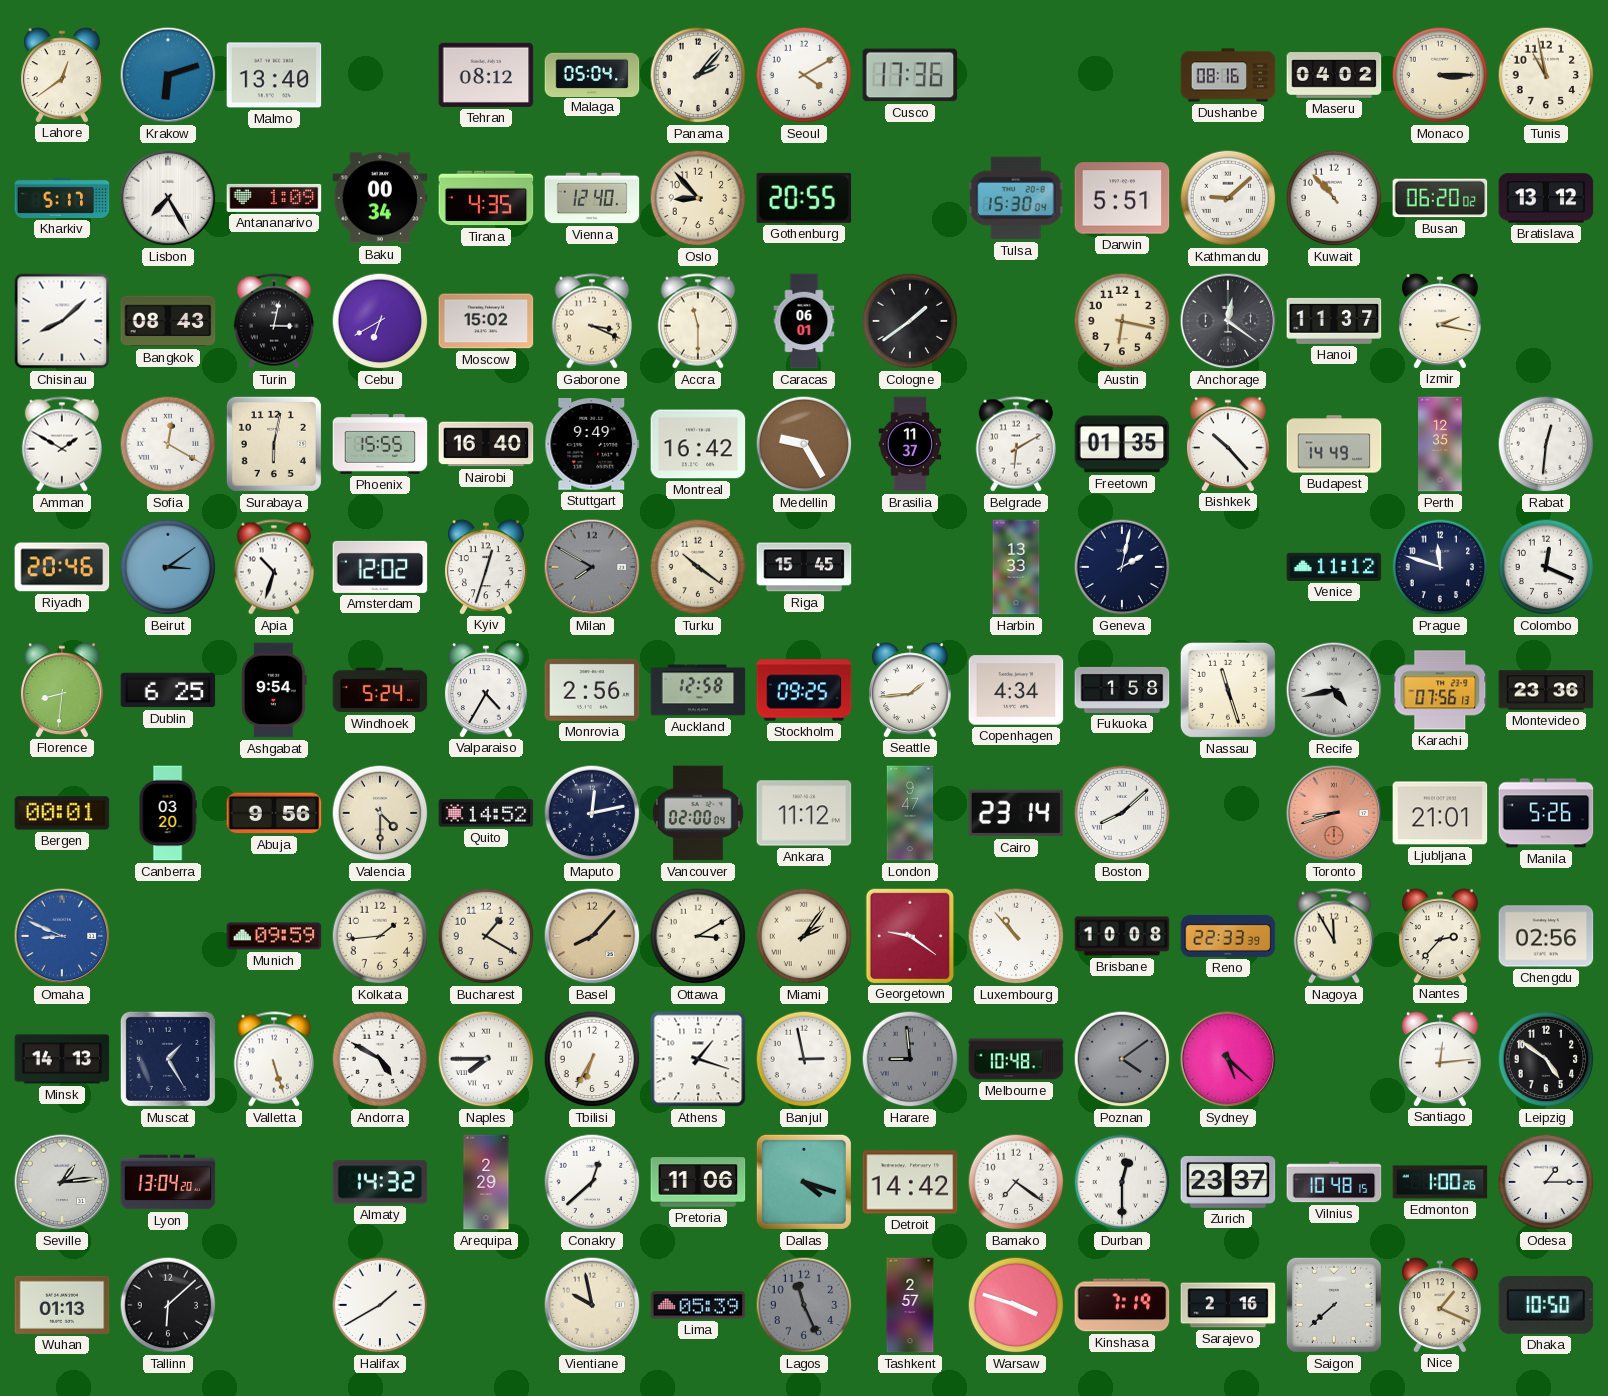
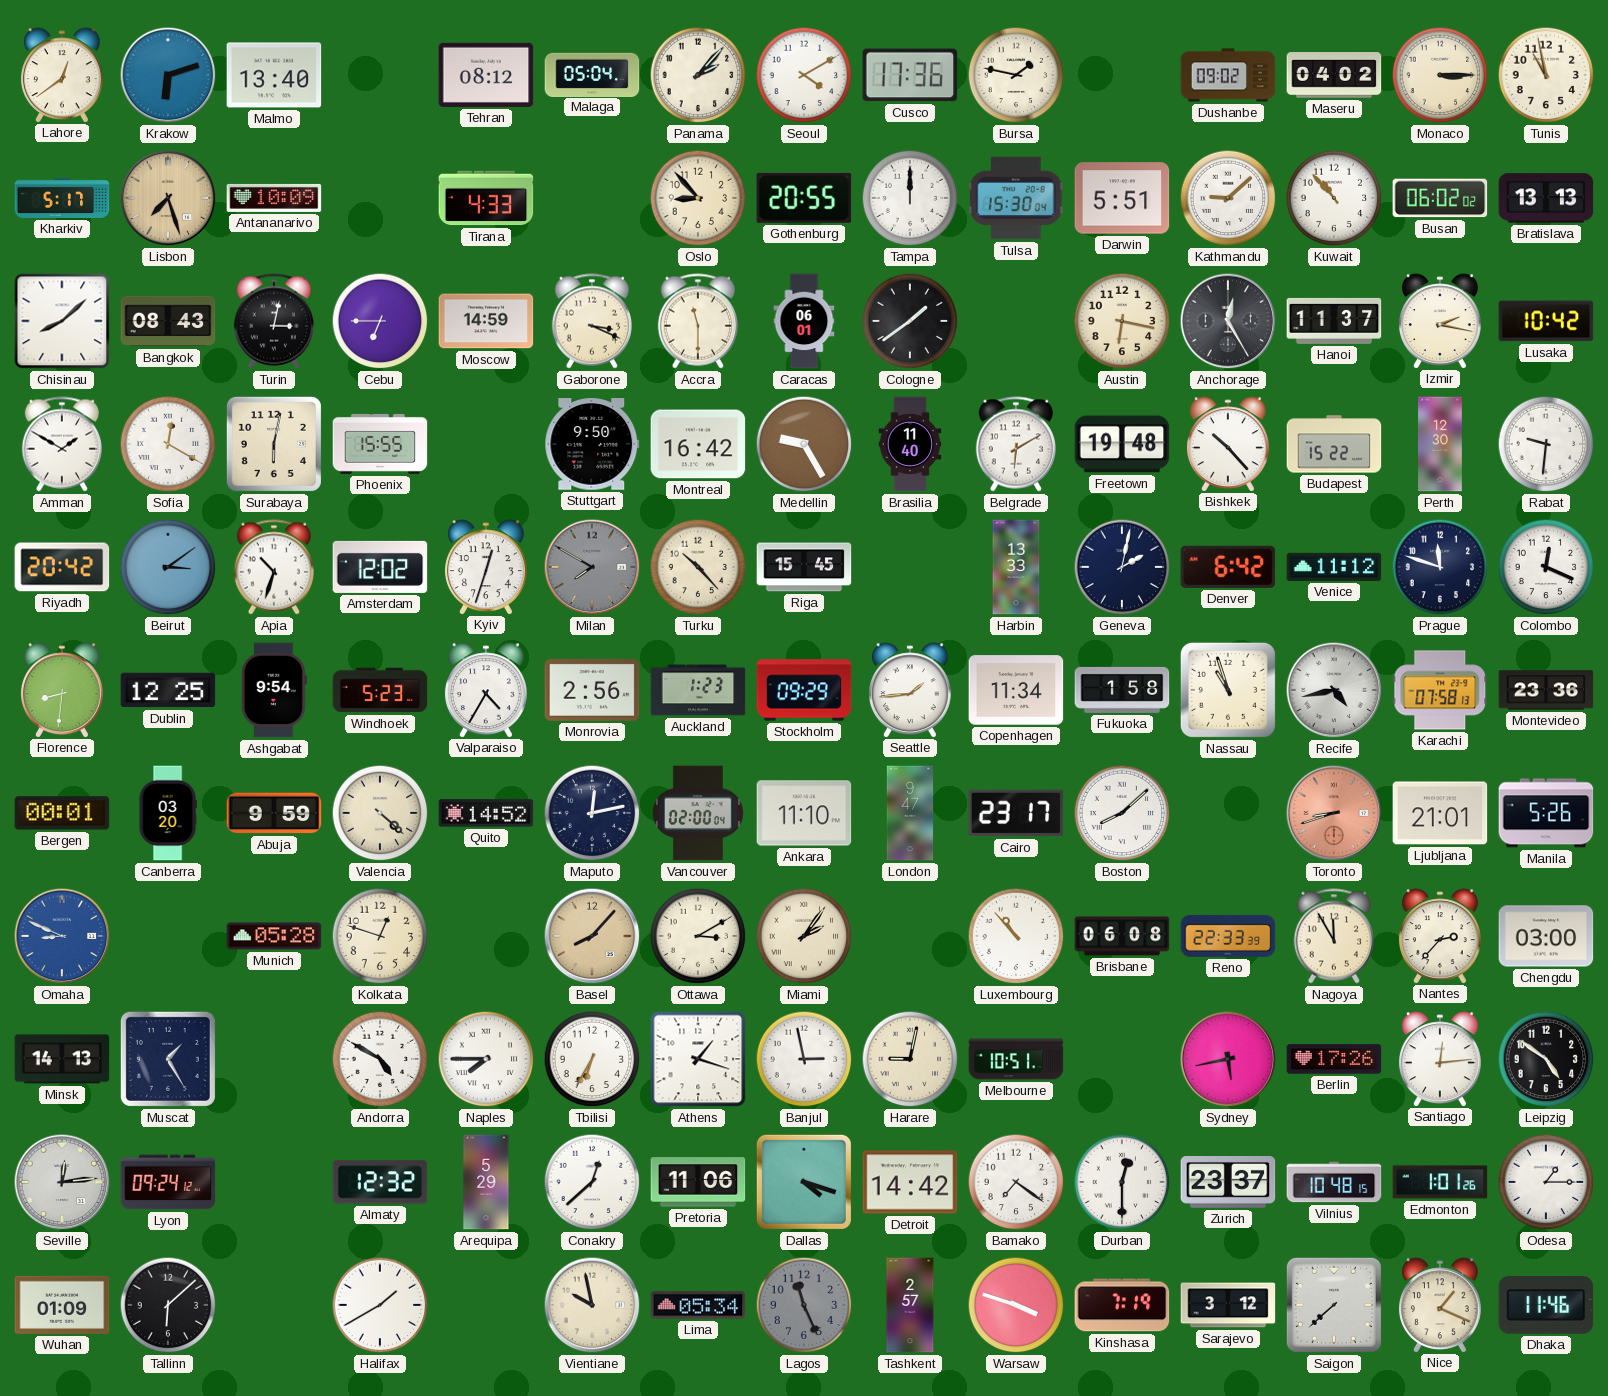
Bursa: none -> 1:47 (1016, 75)
Dushanbe: 08:16 -> 09:02 (1228, 75)
Lisbon: 7:25 -> 7:27 (168, 198)
Lisbon dial: white -> champagne (168, 198)
Antananarivo: 1:09 -> 10:09 (274, 198)
Baku: 00:34 -> none (380, 198)
Tirana: 4:35 -> 4:33 (486, 198)
Vienna: 12:40 -> none (592, 198)
Tampa: none -> 12:00 (910, 198)
Busan: 06:20 -> 06:02 (1440, 198)
Bratislava: 13:12 -> 13:13 (1546, 198)
Cebu: 6:40 -> 6:45 (380, 321)
Moscow: 15:02 -> 14:59 (486, 321)
Anchorage: 12:21 -> 12:25 (1228, 321)
Lusaka: none -> 10:42 (1546, 321)
Nairobi: 16:40 -> none (486, 444)
Stuttgart: 9:49 -> 9:50 (592, 444)
Brasilia: 11:37 -> 11:40 (910, 444)
Freetown: 01:35 -> 19:48 (1122, 444)
Budapest: 14:49 -> 15:22 (1334, 444)
Perth: 12:35 -> 12:30 (1440, 444)
Rabat: 12:31 -> 9:31 (1546, 444)
Riyadh: 20:46 -> 20:42 (62, 567)
Turku: 10:21 -> 10:23 (698, 567)
Denver: none -> 6:42 (1228, 567)
Dublin: 6:25 -> 12:25 (168, 690)
Windhoek: 5:24 -> 5:23 (380, 690)
Auckland: 12:58 -> 1:23 (698, 690)
Stockholm: 09:25 -> 09:29 (804, 690)
Copenhagen: 4:34 -> 11:34 (1016, 690)
Nassau: 11:27 -> 10:57 (1228, 690)
Karachi: 07:56 -> 07:58 (1440, 690)
Abuja: 9:56 -> 9:59 (274, 813)
Valencia: 4:30 -> 4:22 (380, 813)
Ankara: 11:12 -> 11:10 (804, 813)
Cairo: 23:14 -> 23:17 (1016, 813)
Munich: 09:59 -> 05:28 (274, 936)
Kolkata: 1:44 -> 12:48 (380, 936)
Bucharest: 1:20 -> none (486, 936)
Georgetown: 9:21 -> none (909, 935)
Brisbane: 10:08 -> 06:08 (1122, 936)
Chengdu: 02:56 -> 03:00 (1546, 936)
Valletta: 5:27 -> none (273, 1059)
Harare: 8:59 -> 9:02 (910, 1059)
Harare dial: grey -> cream (910, 1059)
Melbourne: 10:48 -> 10:51 (1016, 1059)
Poznan: 4:09 -> none (1122, 1059)
Sydney: 5:22 -> 5:43 (1228, 1059)
Berlin: none -> 17:26 (1334, 1059)
Seville: 1:14 -> 12:14 (62, 1182)
Lyon: 13:04 -> 09:24 (168, 1182)
Almaty: 14:32 -> 12:32 (380, 1182)
Arequipa: 2:29 -> 5:29 (486, 1182)
Edmonton: 1:00 -> 1:01 (1440, 1182)
Wuhan: 01:13 -> 01:09 (62, 1305)
Lima: 05:39 -> 05:34 (698, 1305)
Sarajevo: 2:16 -> 3:12 (1228, 1305)
Dhaka: 10:50 -> 11:46 (1546, 1306)
